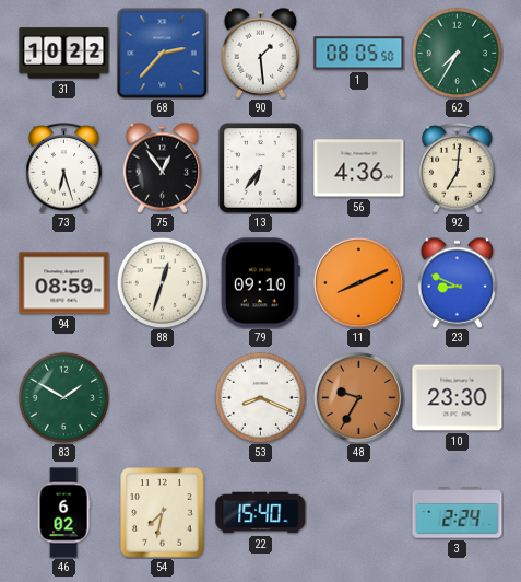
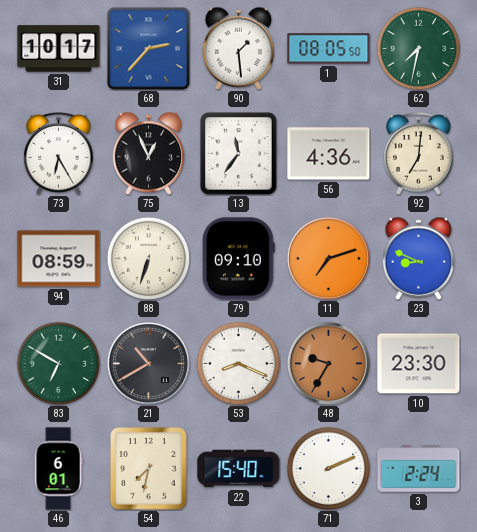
31: 10:22 -> 10:17 (59, 49)
62: 7:35 -> 7:32 (418, 48)
73: 6:27 -> 6:25 (59, 154)
75: 12:54 -> 12:56 (149, 153)
13: 6:36 -> 11:36 (239, 154)
88: 12:33 -> 6:33 (148, 258)
11: 8:11 -> 7:12 (328, 258)
83: 1:50 -> 6:50 (58, 363)
21: none -> 10:40 (148, 363)
46: 6:02 -> 6:01 (58, 469)
71: none -> 2:11 (328, 468)
